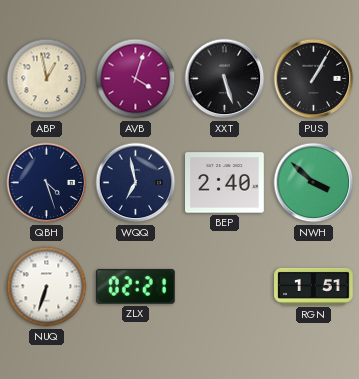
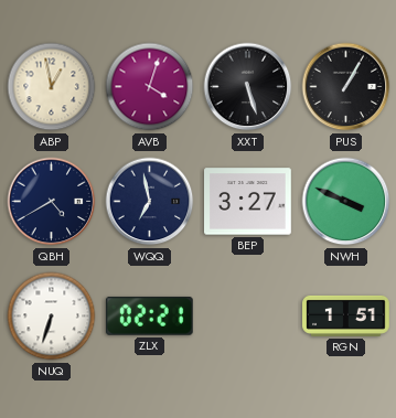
QBH: 4:27 -> 4:40 (52, 202)
BEP: 2:40 -> 3:27 (248, 202)
NWH: 3:52 -> 3:49 (346, 202)
